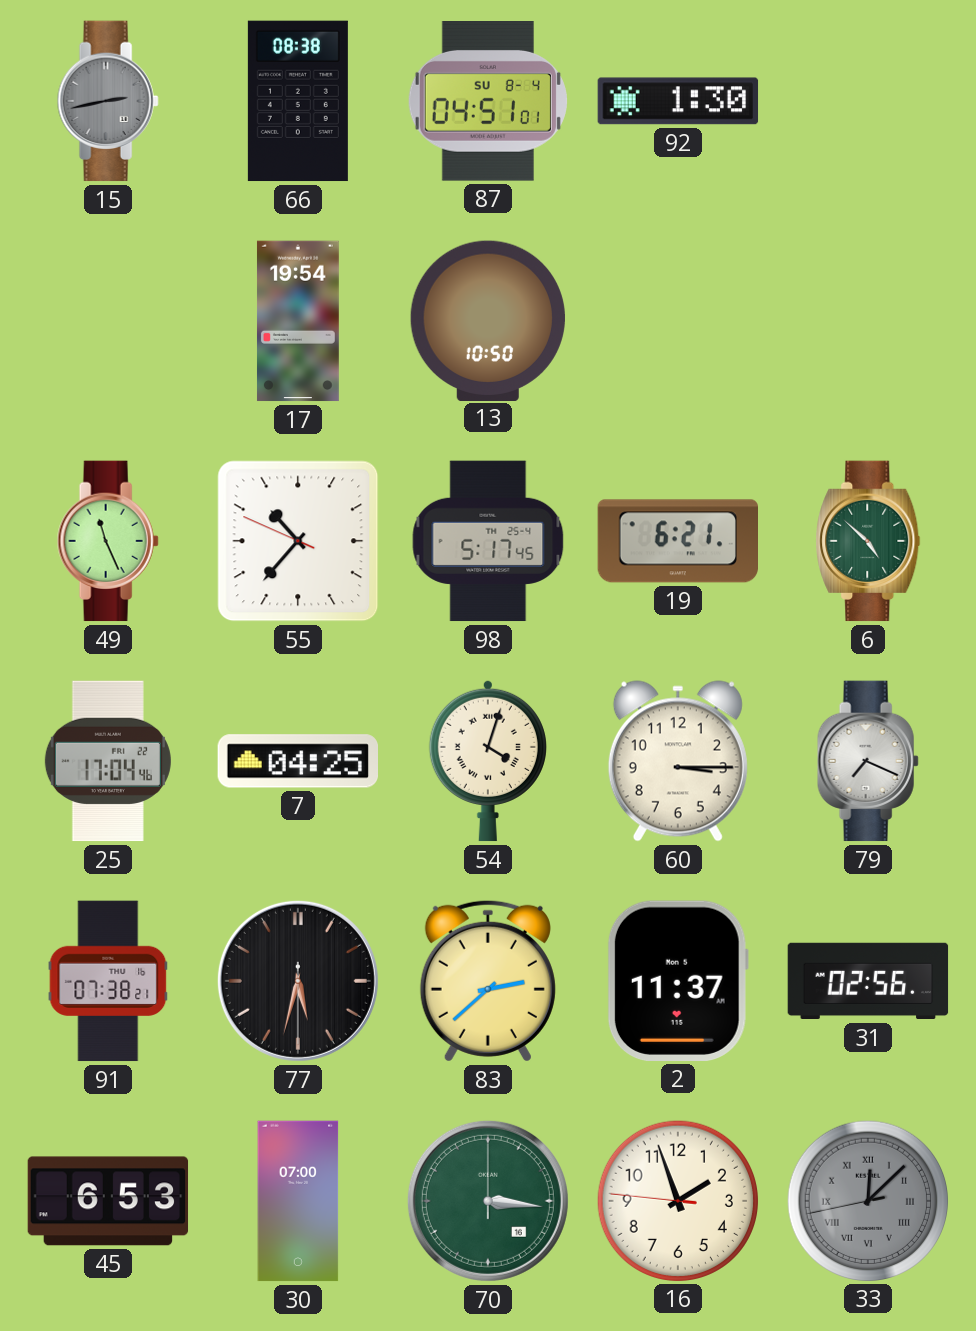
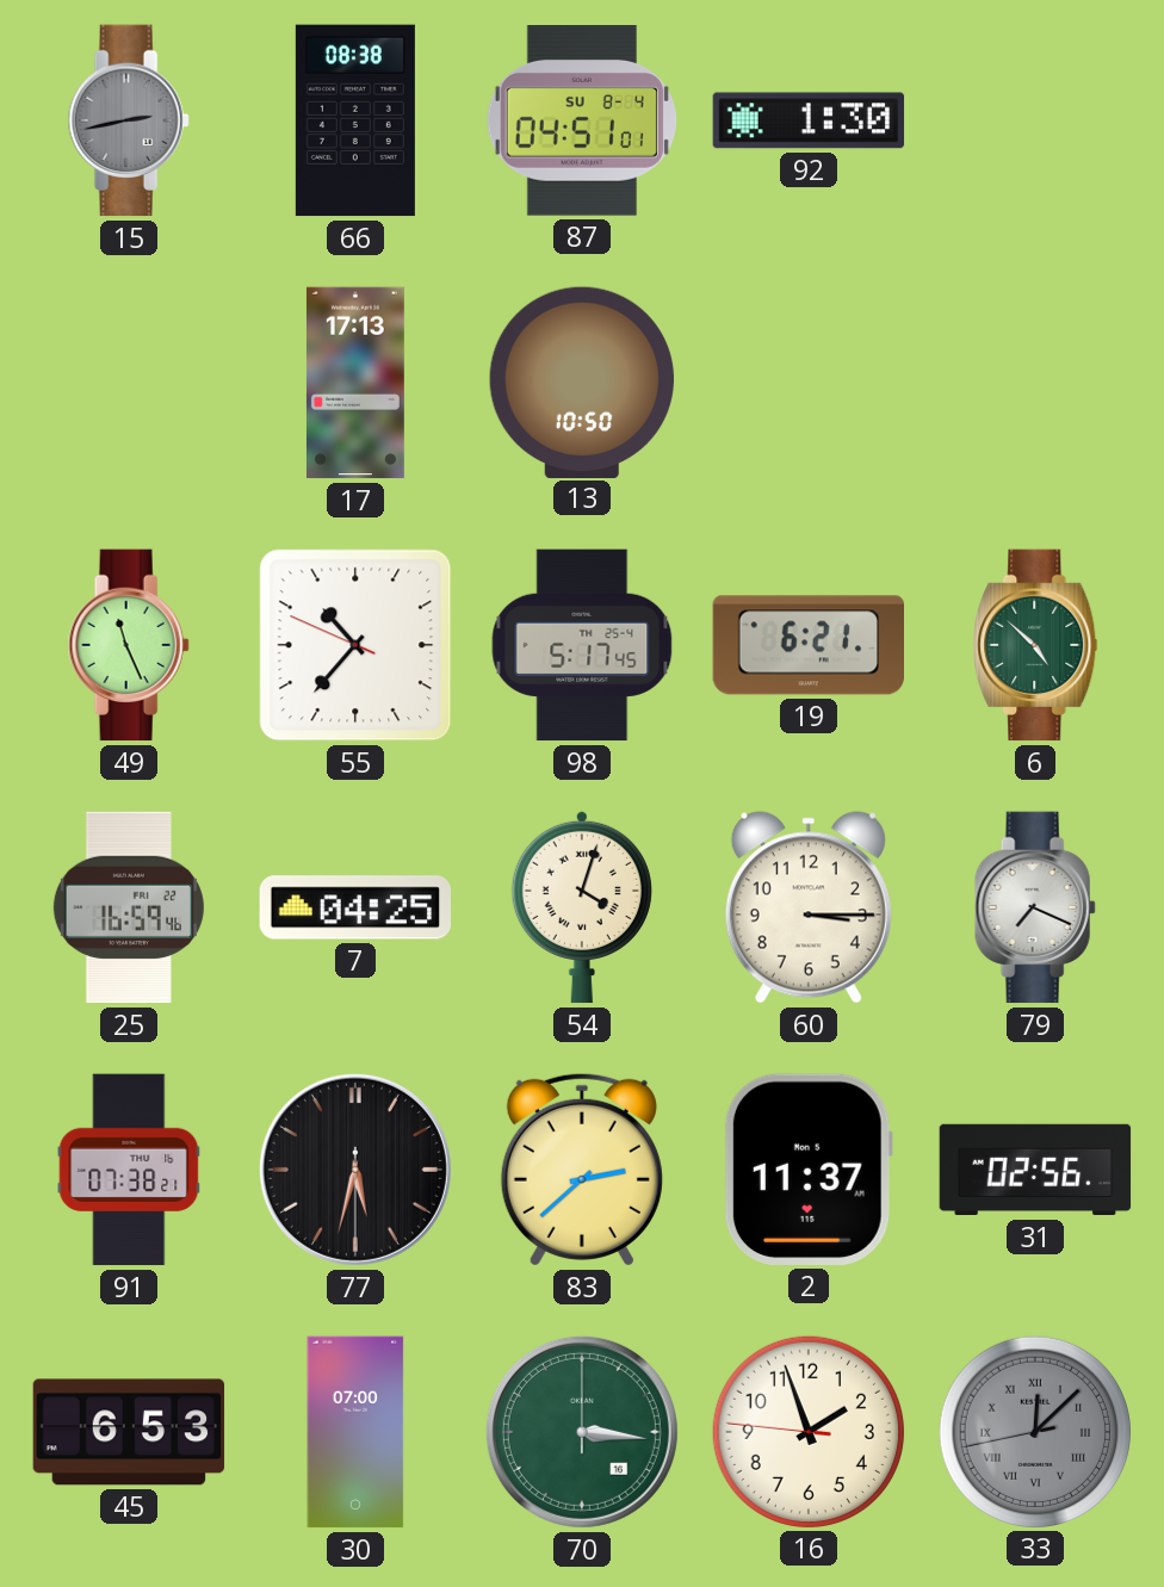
17: 19:54 -> 17:13 (355, 383)
25: 17:04 -> 16:59 (129, 907)
